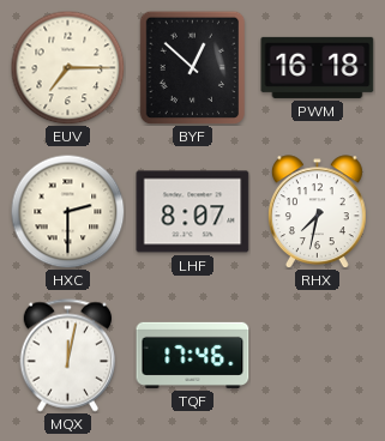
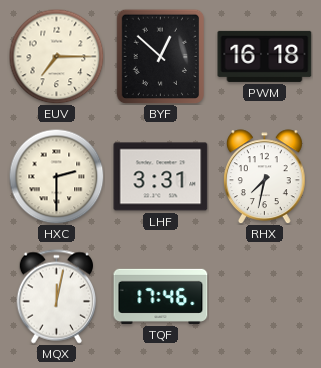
LHF: 8:07 -> 3:31 (161, 177)
